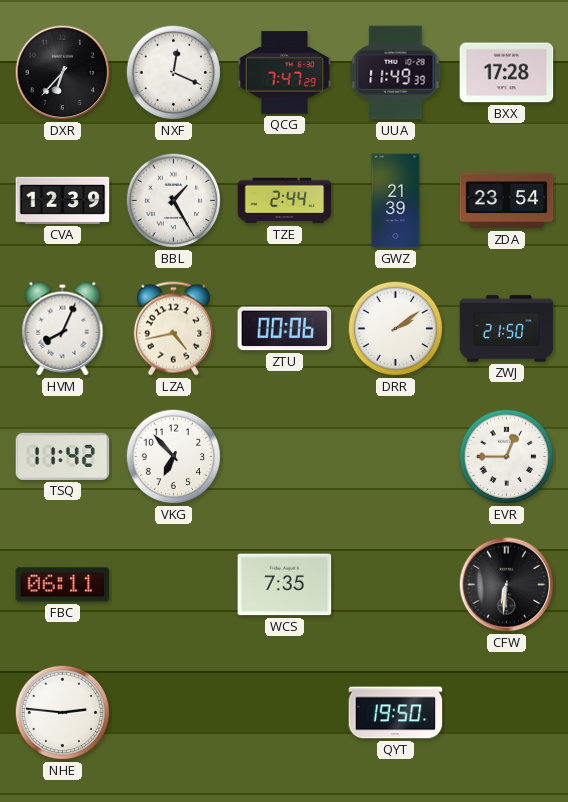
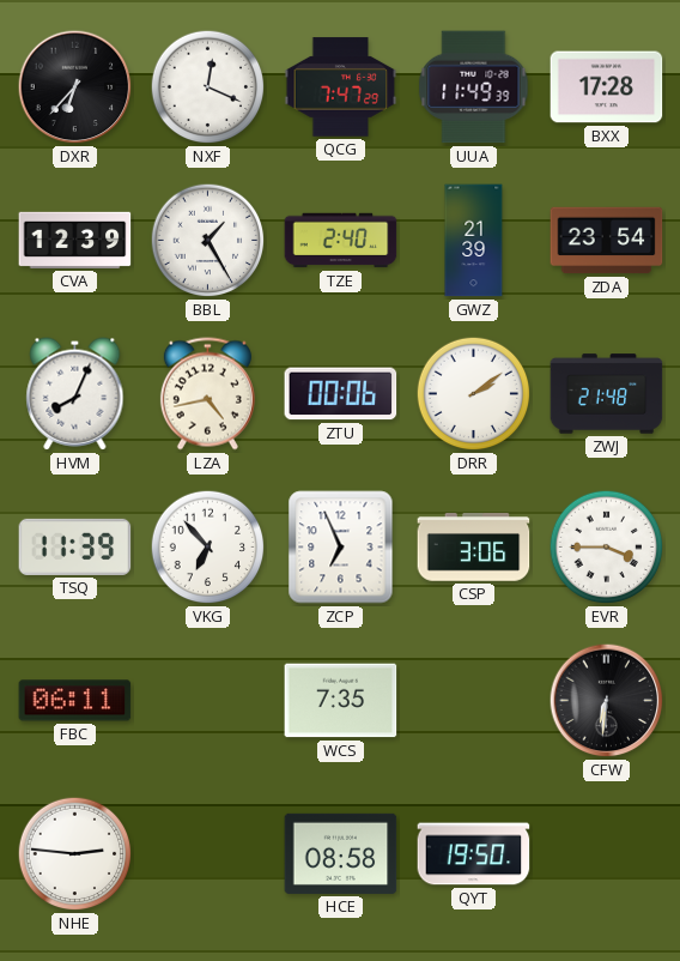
TZE: 2:44 -> 2:40 (341, 241)
ZWJ: 21:50 -> 21:48 (607, 394)
TSQ: 11:42 -> 11:39 (75, 546)
ZCP: none -> 6:56 (341, 548)
CSP: none -> 3:06 (474, 548)
EVR: 12:45 -> 3:45 (607, 548)
HCE: none -> 08:58 (341, 853)
